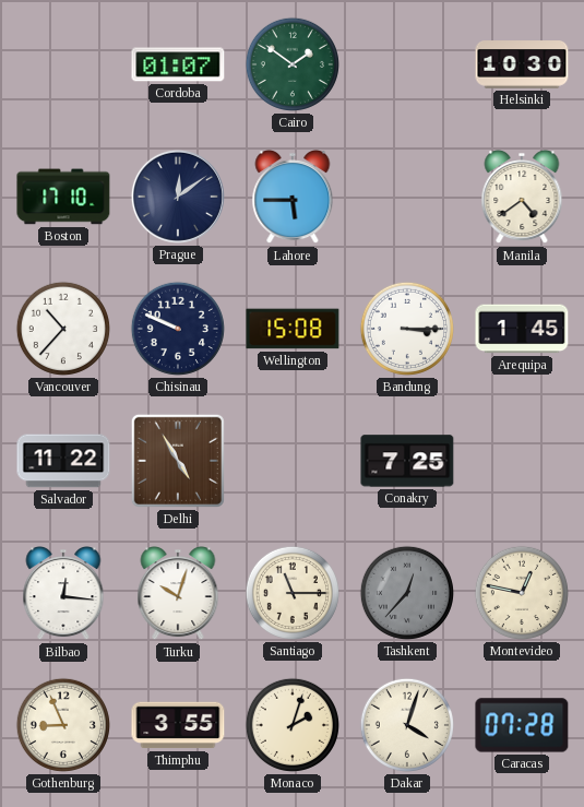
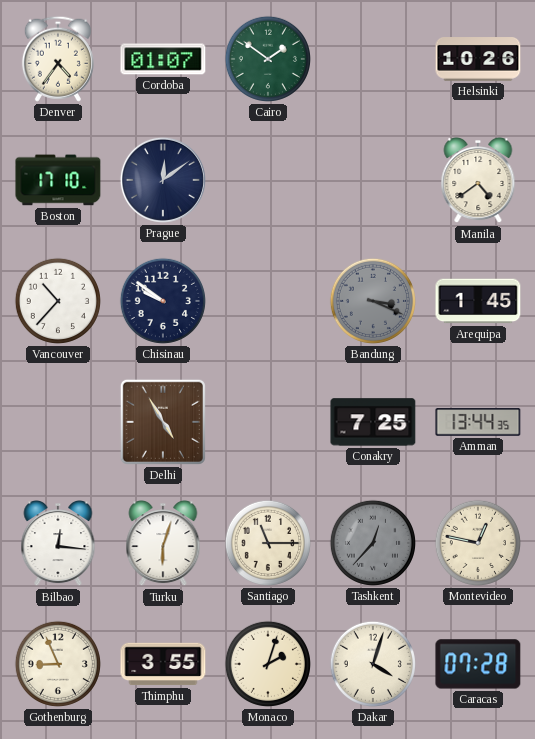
Denver: none -> 4:36 (58, 59)
Helsinki: 10:30 -> 10:26 (478, 59)
Lahore: 5:45 -> none (293, 198)
Chisinau: 9:49 -> 9:51 (163, 301)
Wellington: 15:08 -> none (293, 329)
Bandung: 3:15 -> 3:19 (373, 301)
Bandung dial: white -> grey (373, 301)
Salvador: 11:22 -> none (63, 461)
Amman: none -> 13:44 (478, 422)
Turku: 10:03 -> 6:03 (163, 544)
